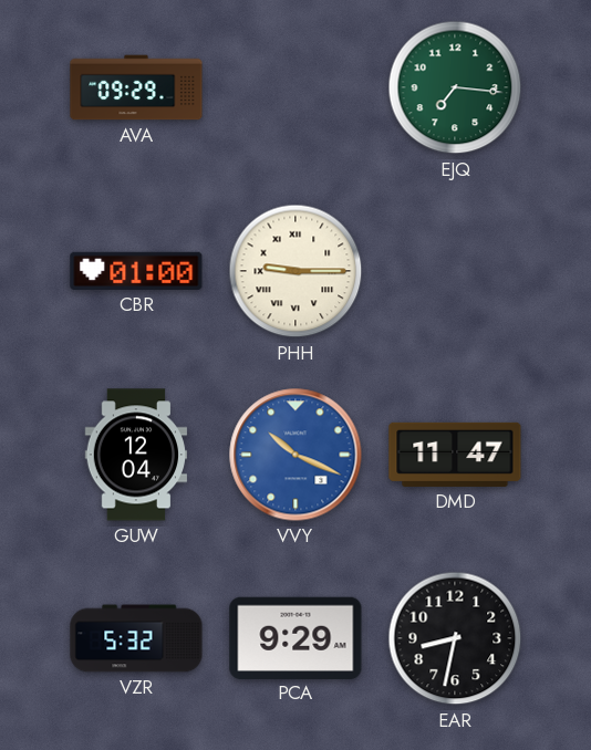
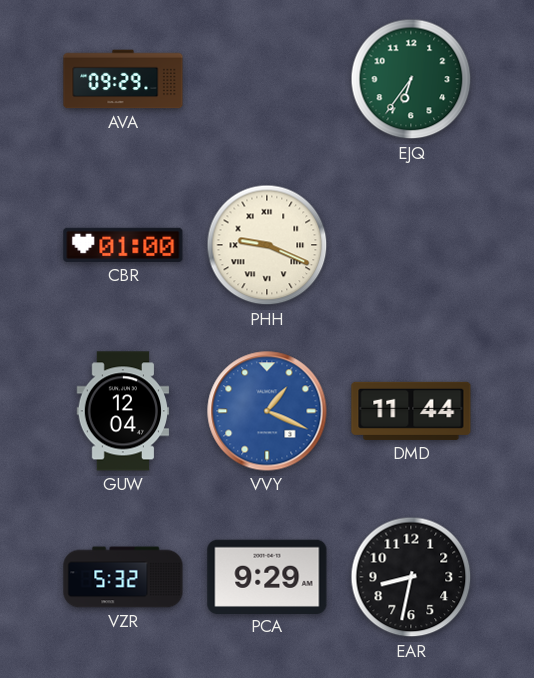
EJQ: 7:16 -> 6:36 (411, 79)
PHH: 9:15 -> 9:19 (267, 245)
VVY: 10:19 -> 1:19 (267, 411)
DMD: 11:47 -> 11:44 (411, 411)
